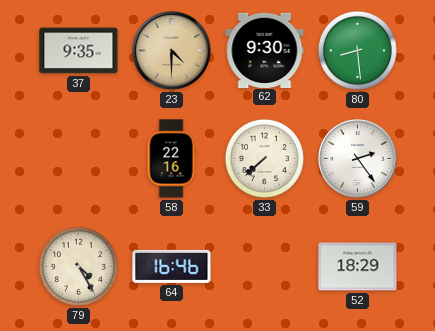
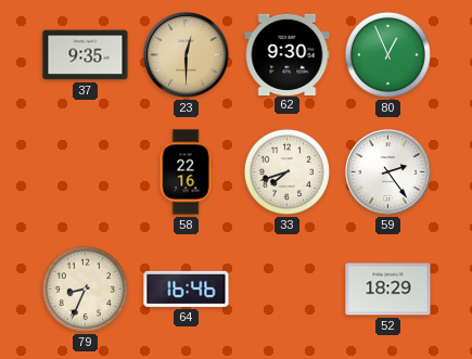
23: 4:30 -> 12:30 (187, 55)
80: 8:29 -> 12:56 (387, 54)
33: 7:38 -> 7:42 (286, 171)
79: 4:25 -> 8:34 (85, 289)
